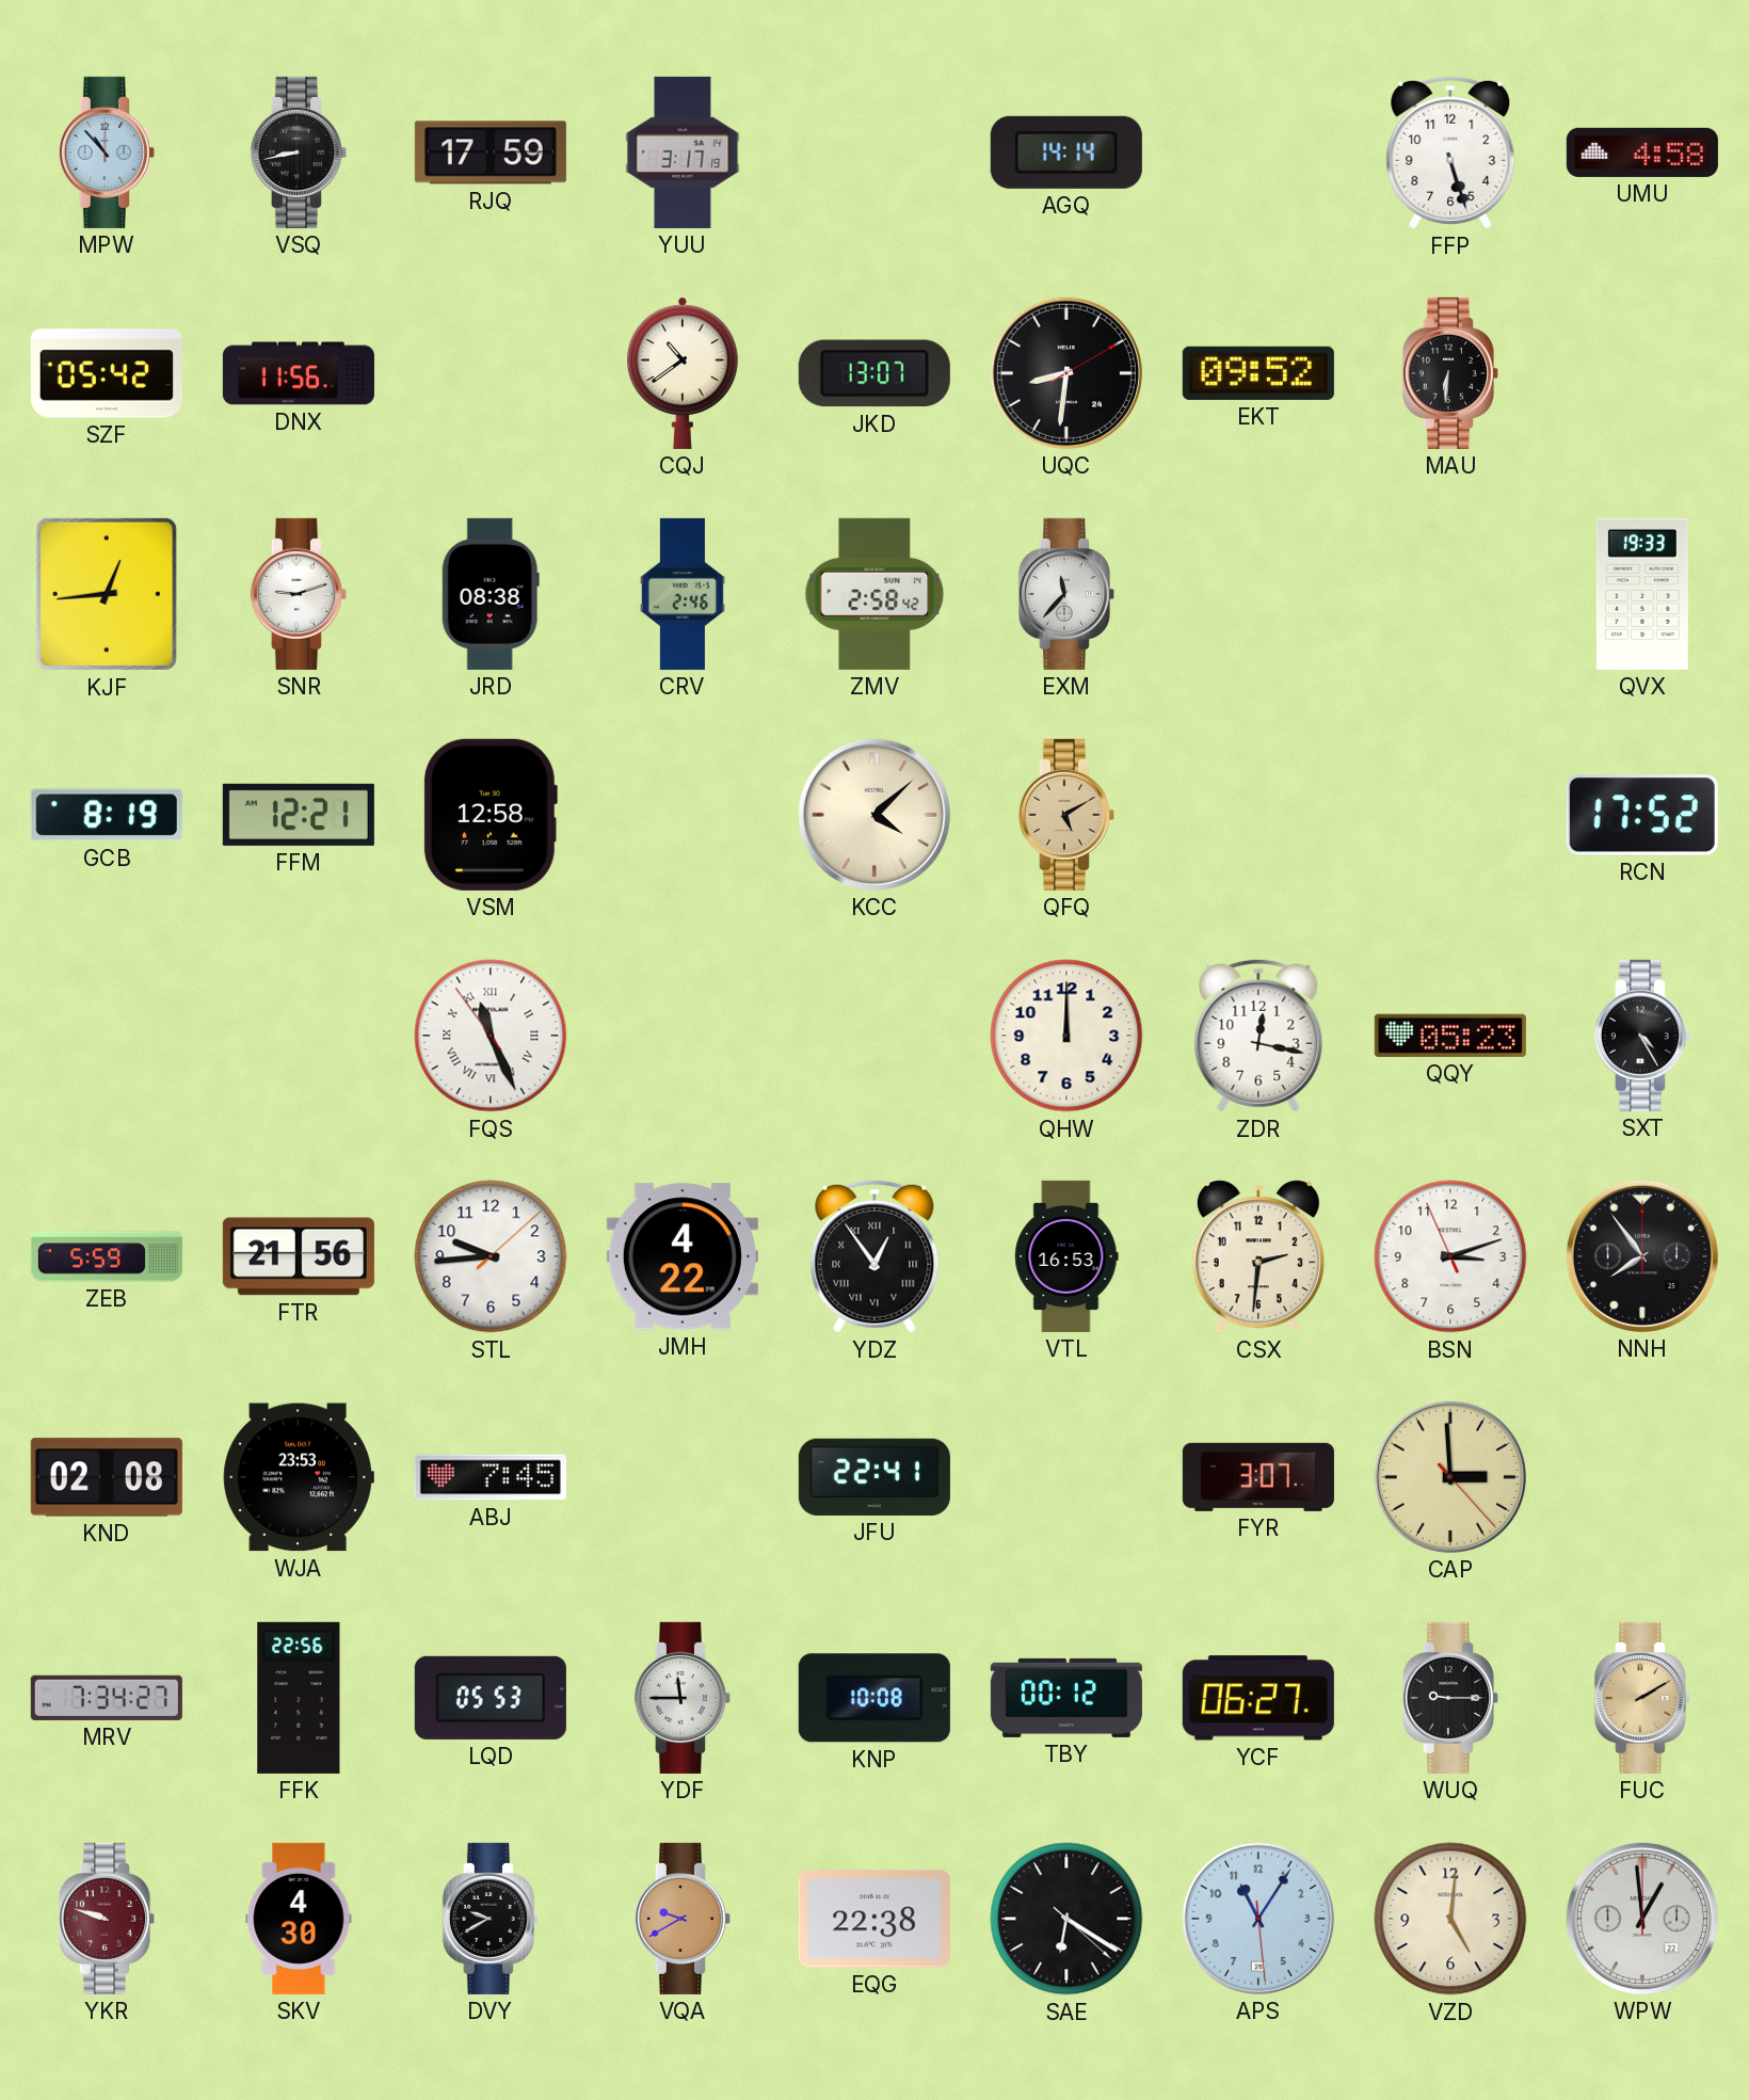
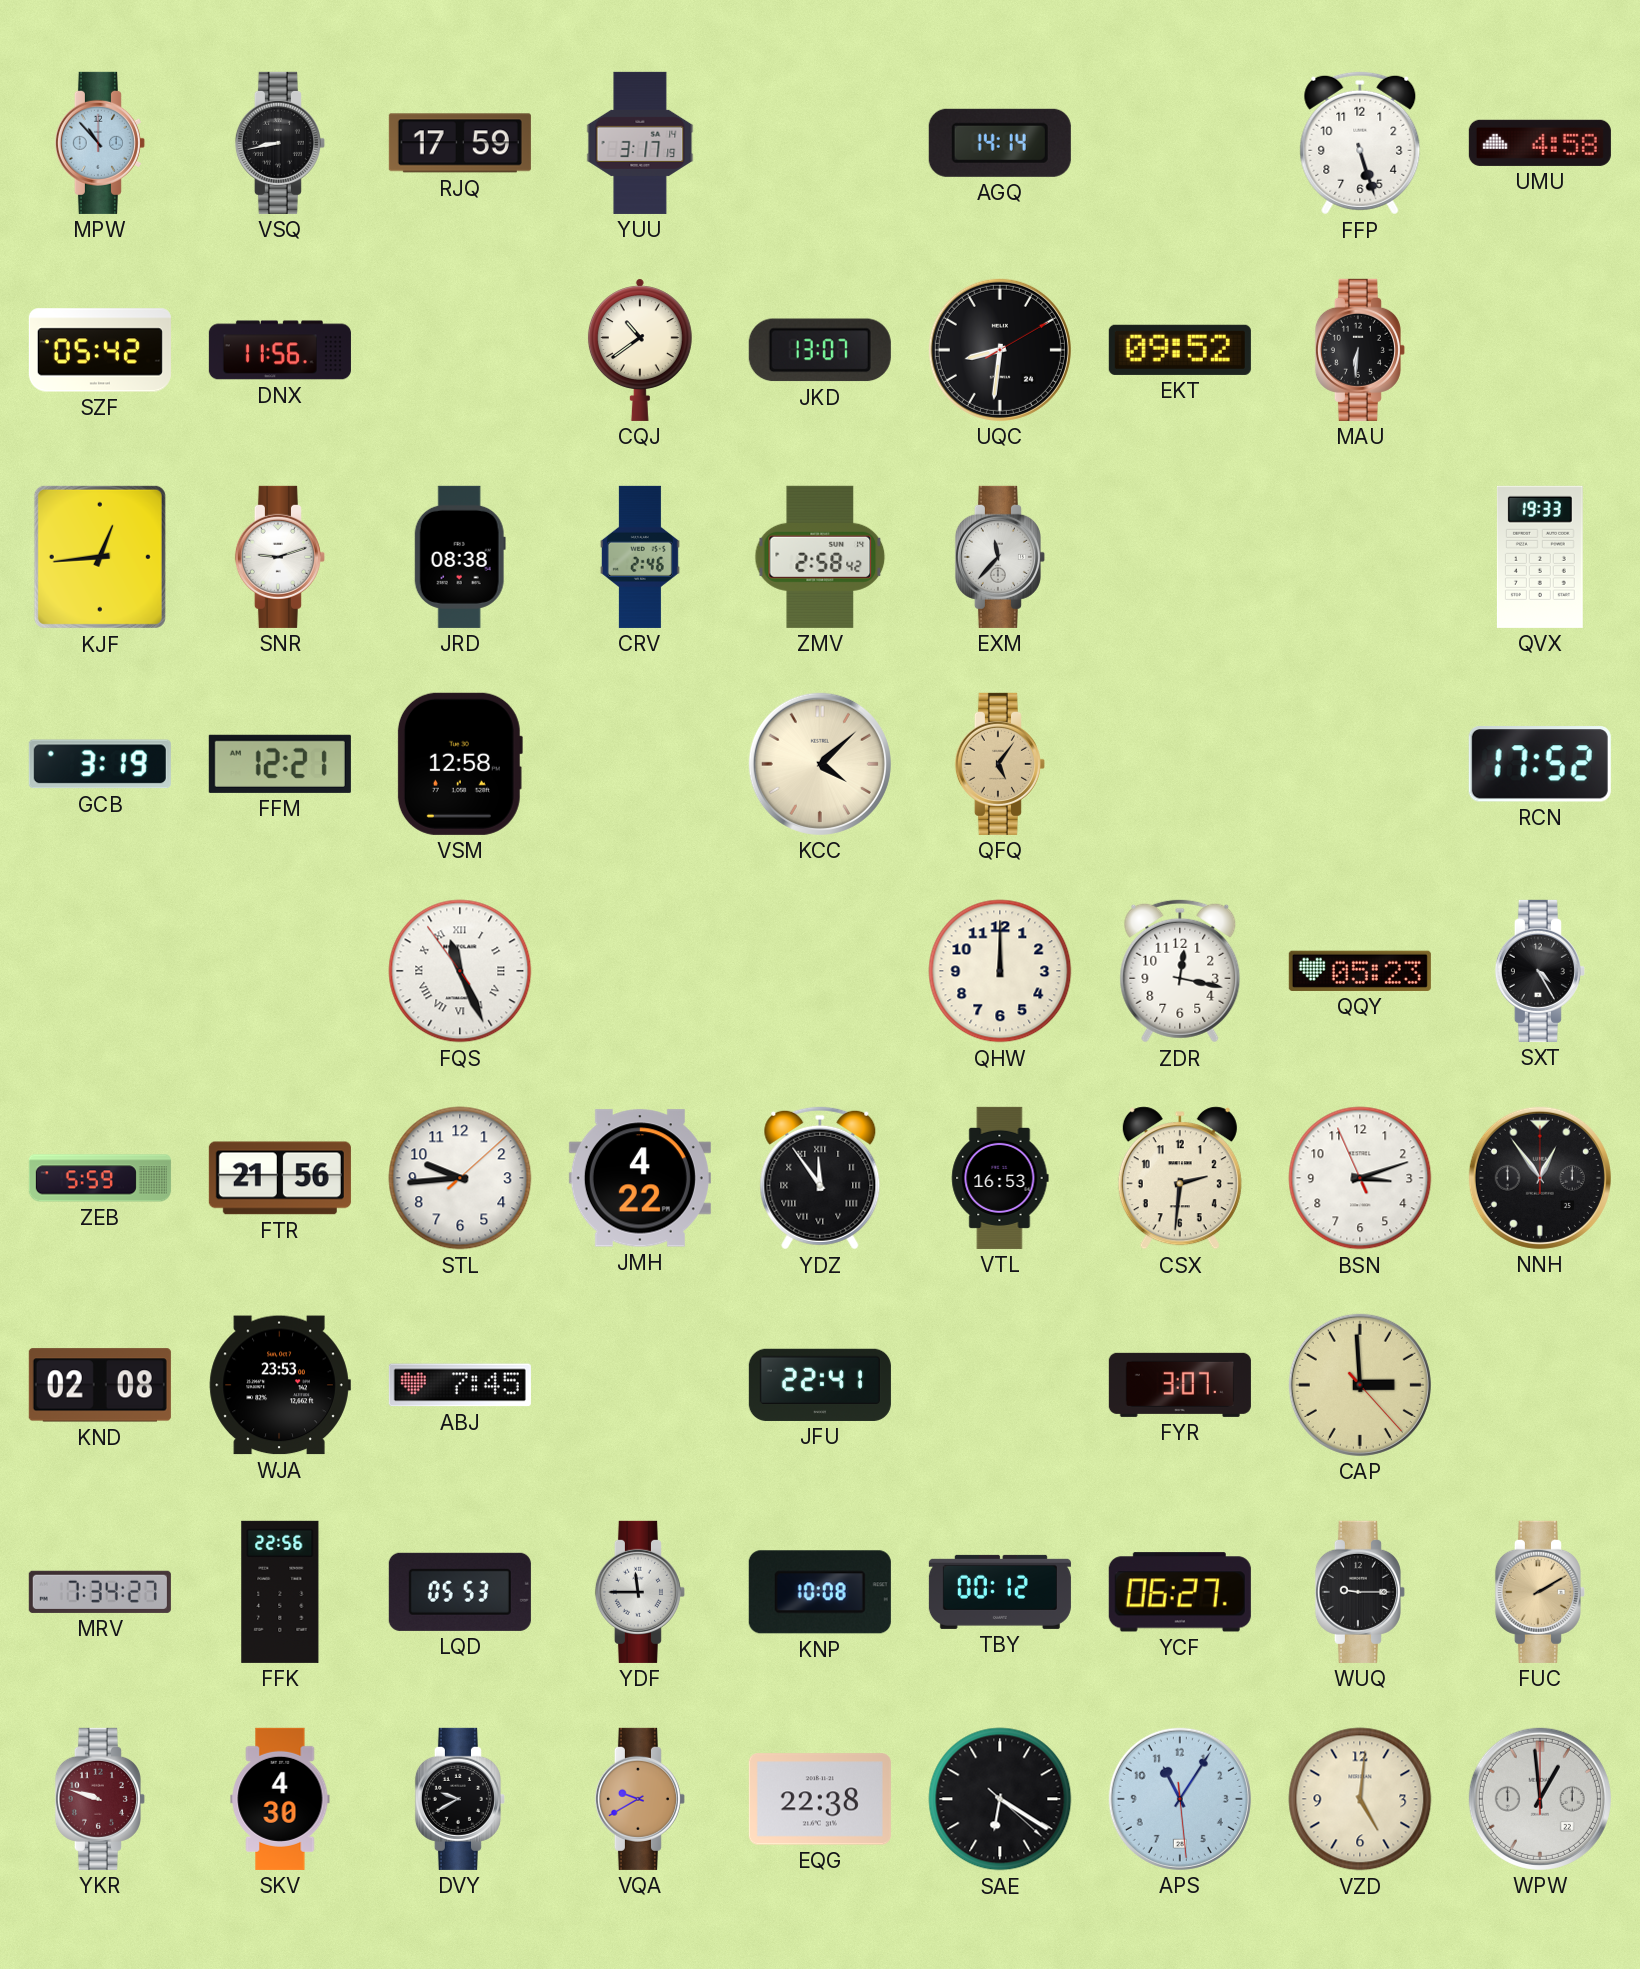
GCB: 8:19 -> 3:19 (100, 764)
QFQ: 5:10 -> 5:06 (1000, 764)
YDZ: 12:54 -> 11:54 (820, 1178)
NNH: 7:54 -> 12:54 (1540, 1178)
